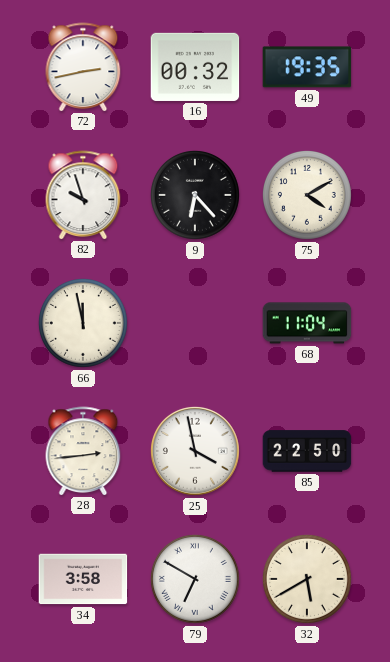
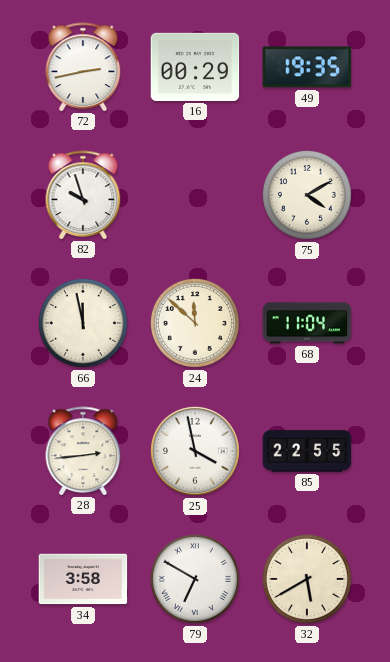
16: 00:32 -> 00:29 (195, 67)
9: 6:23 -> none (195, 195)
24: none -> 11:52 (195, 323)
85: 22:50 -> 22:55 (307, 451)
